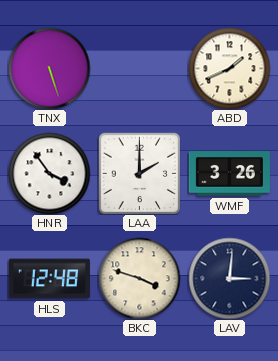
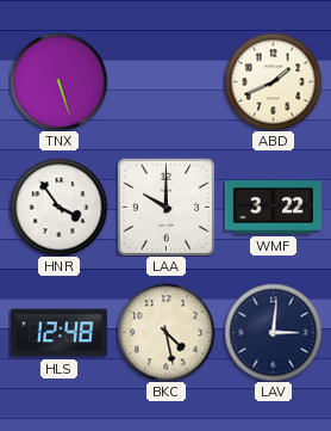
LAA: 2:00 -> 10:00 (165, 207)
WMF: 3:26 -> 3:22 (273, 208)
BKC: 3:48 -> 4:28 (165, 332)
